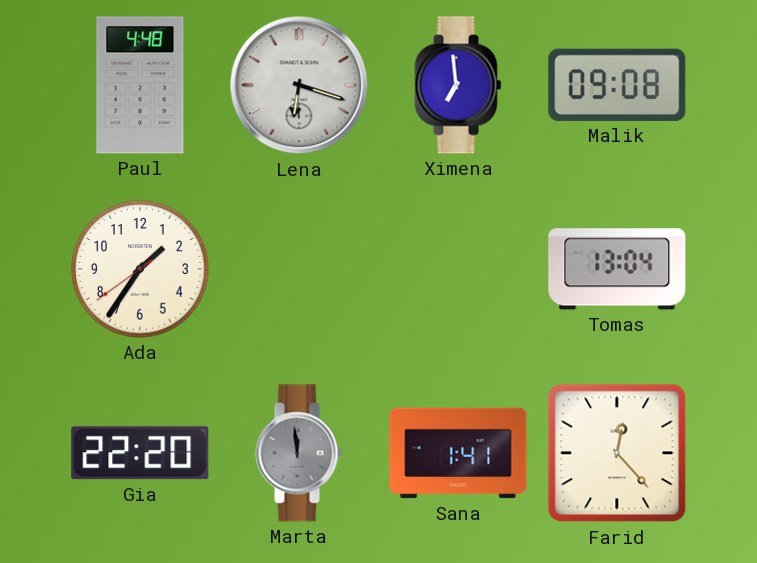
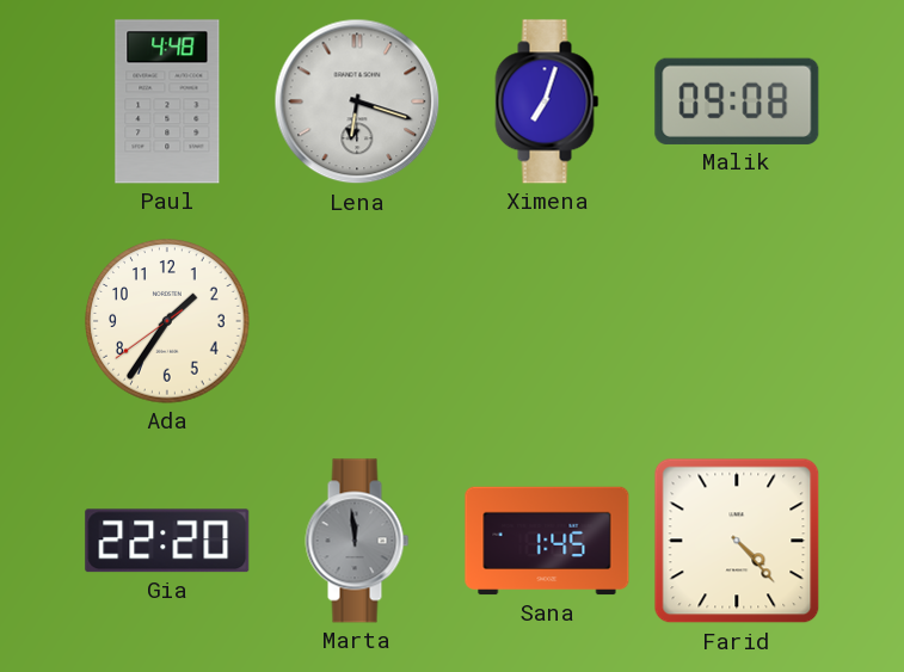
Ximena: 6:59 -> 7:03 (547, 101)
Tomas: 13:04 -> none (617, 269)
Sana: 1:41 -> 1:45 (547, 541)
Farid: 12:23 -> 4:23 (737, 541)
